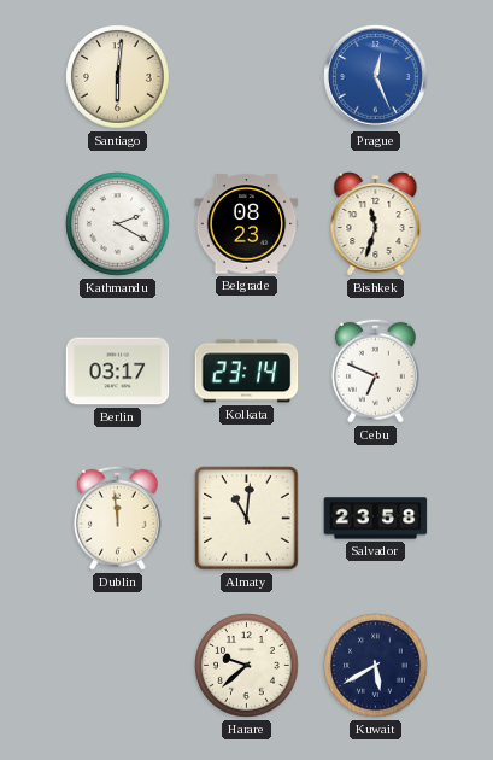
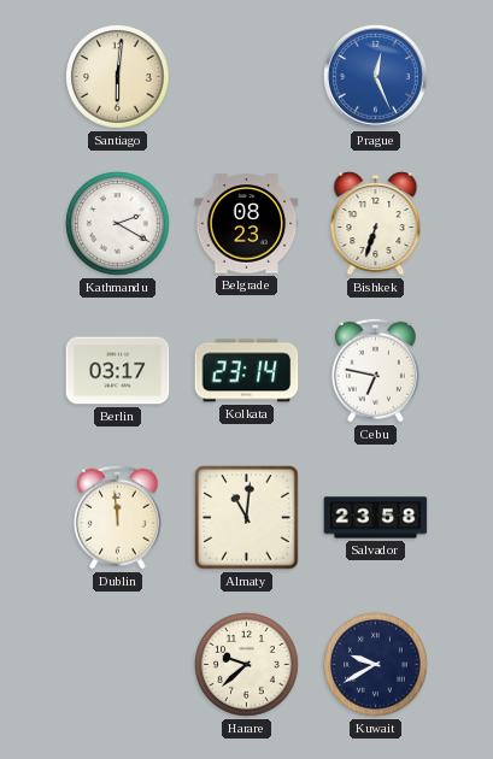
Bishkek: 11:33 -> 6:33 (376, 224)
Cebu: 6:49 -> 6:47 (375, 370)
Kuwait: 5:40 -> 9:40 (376, 665)
